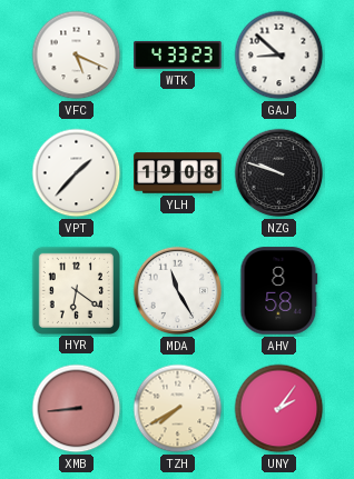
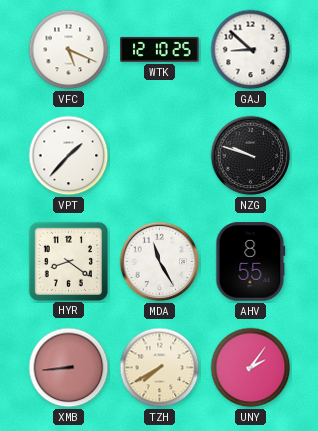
WTK: 4:33 -> 12:10 (160, 49)
YLH: 19:08 -> none (178, 173)
HYR: 6:21 -> 8:21 (68, 261)
AHV: 8:58 -> 8:55 (251, 262)
